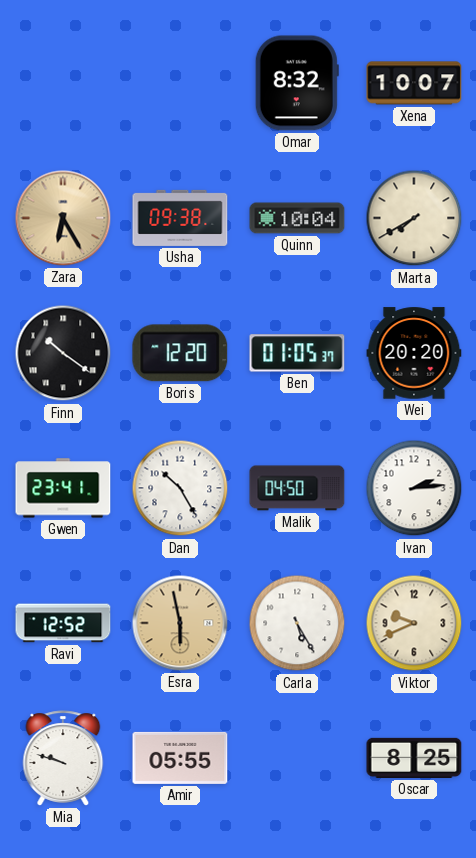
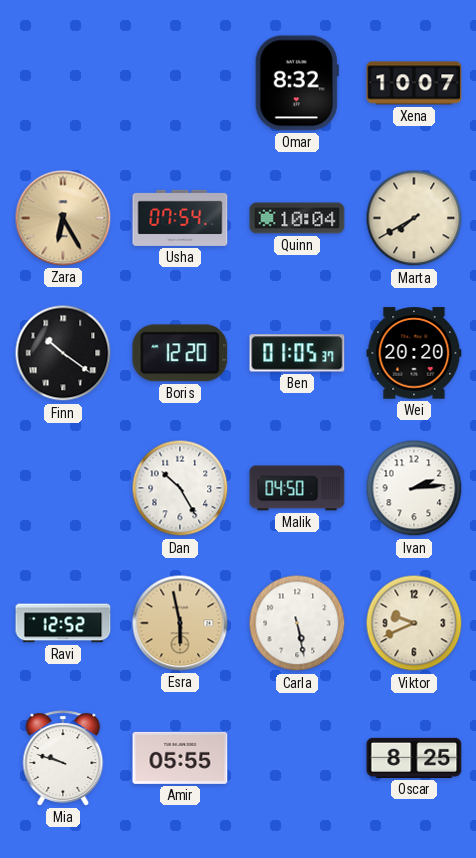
Usha: 09:38 -> 07:54 (180, 218)
Gwen: 23:41 -> none (63, 488)
Carla: 5:25 -> 5:28 (297, 623)
